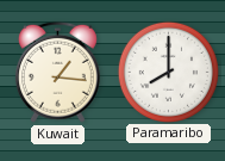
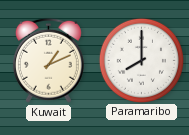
Kuwait: 1:16 -> 1:11 (48, 60)
